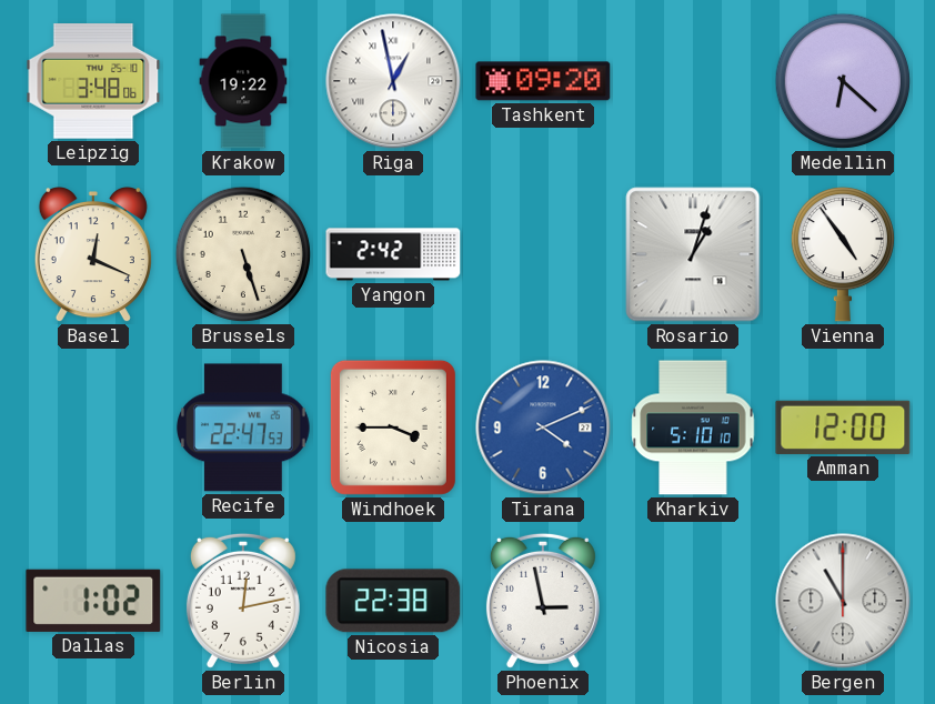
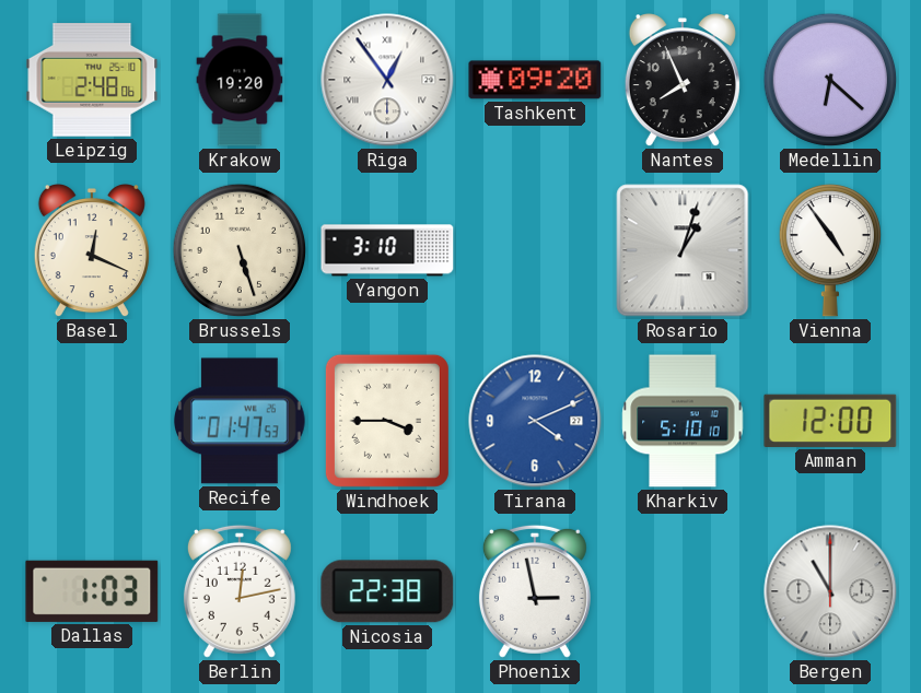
Leipzig: 3:48 -> 2:48 (92, 80)
Krakow: 19:22 -> 19:20 (240, 80)
Riga: 12:58 -> 12:54 (387, 80)
Nantes: none -> 7:56 (683, 81)
Yangon: 2:42 -> 3:10 (387, 250)
Recife: 22:47 -> 01:47 (240, 421)
Dallas: 1:02 -> 1:03 (92, 591)
